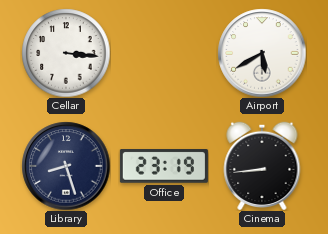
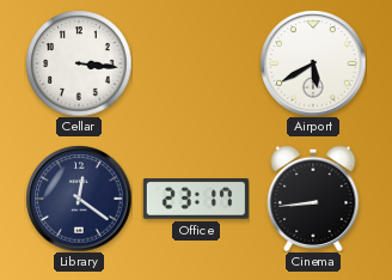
Library: 8:27 -> 12:21 (79, 199)
Office: 23:19 -> 23:17 (196, 199)
